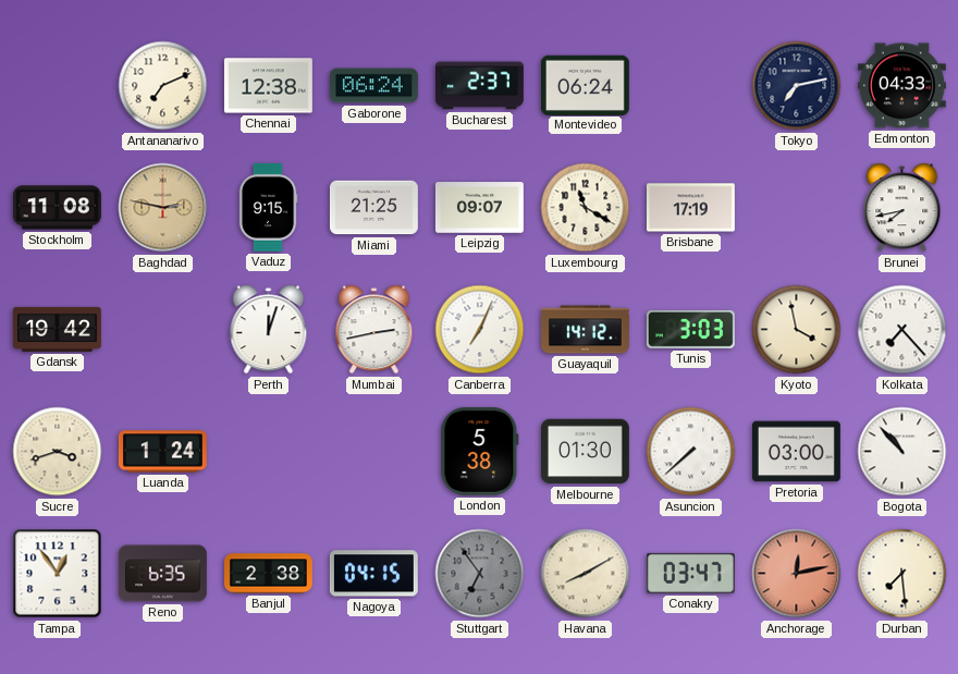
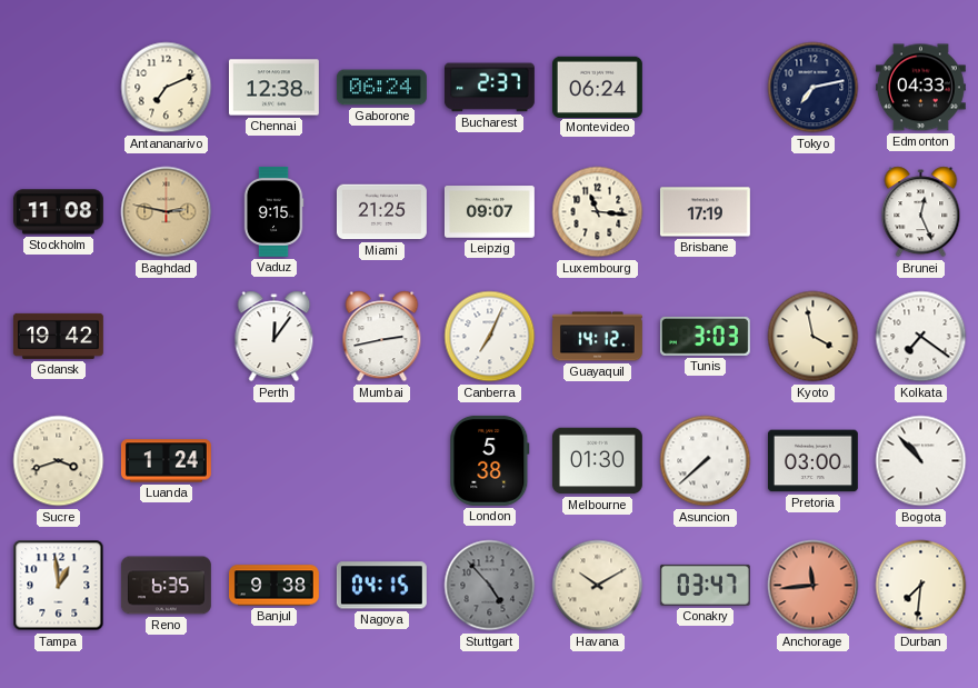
Luxembourg: 11:20 -> 11:16 (598, 212)
Brunei: 7:43 -> 12:26 (921, 212)
Perth: 12:03 -> 12:06 (275, 337)
Kolkata: 7:23 -> 7:21 (921, 337)
Tampa: 12:54 -> 12:59 (59, 586)
Banjul: 2:38 -> 9:38 (275, 586)
Stuttgart: 6:54 -> 4:53 (490, 586)
Havana: 8:10 -> 10:10 (598, 586)
Anchorage: 12:13 -> 11:44 (814, 586)
Durban: 7:29 -> 7:31 (921, 586)
